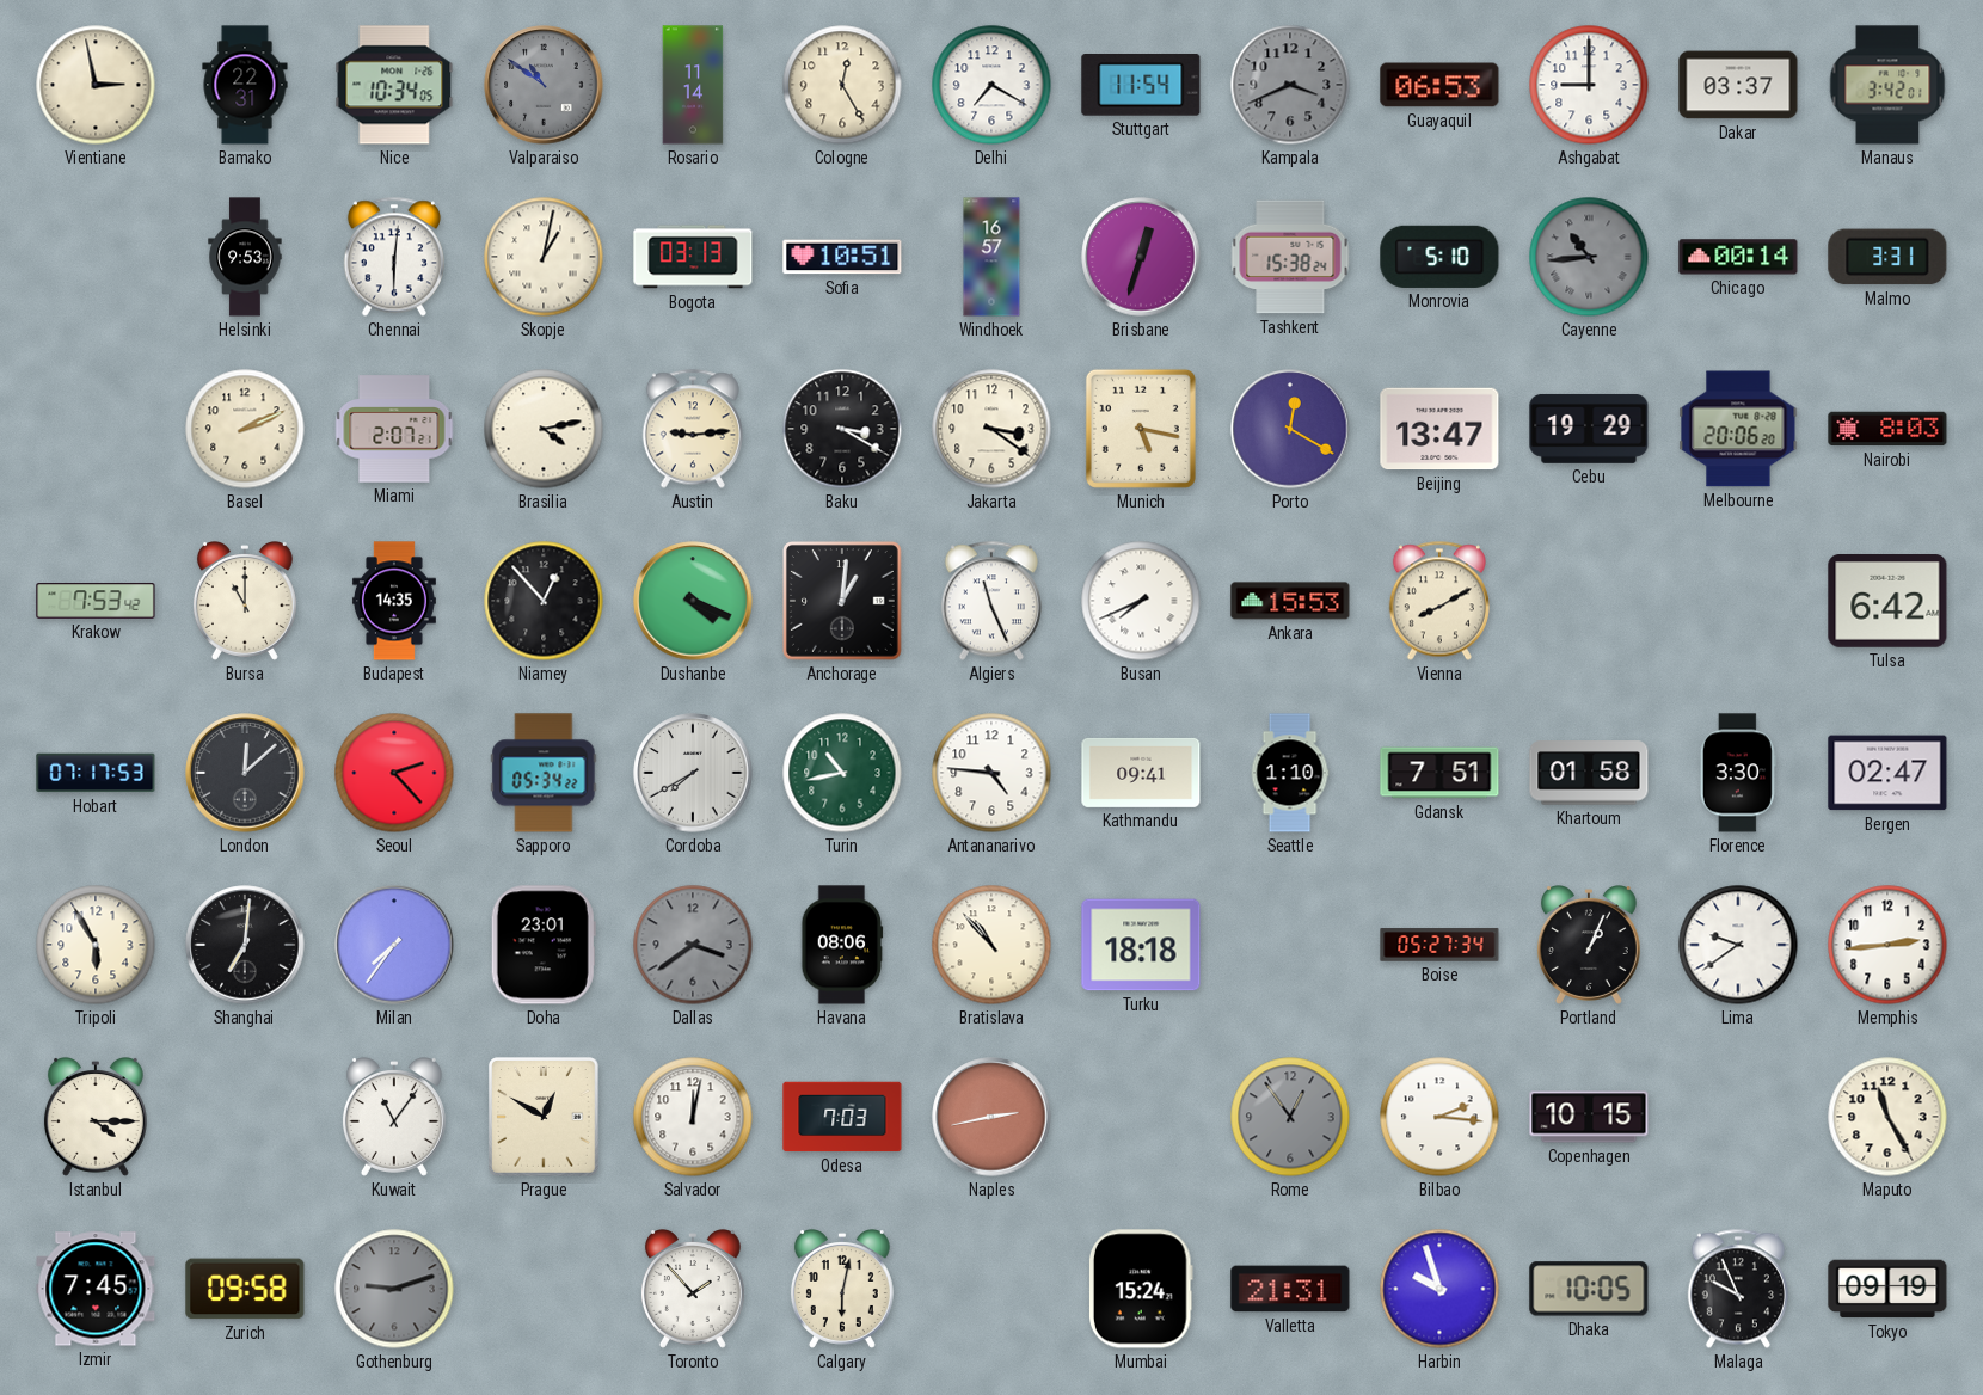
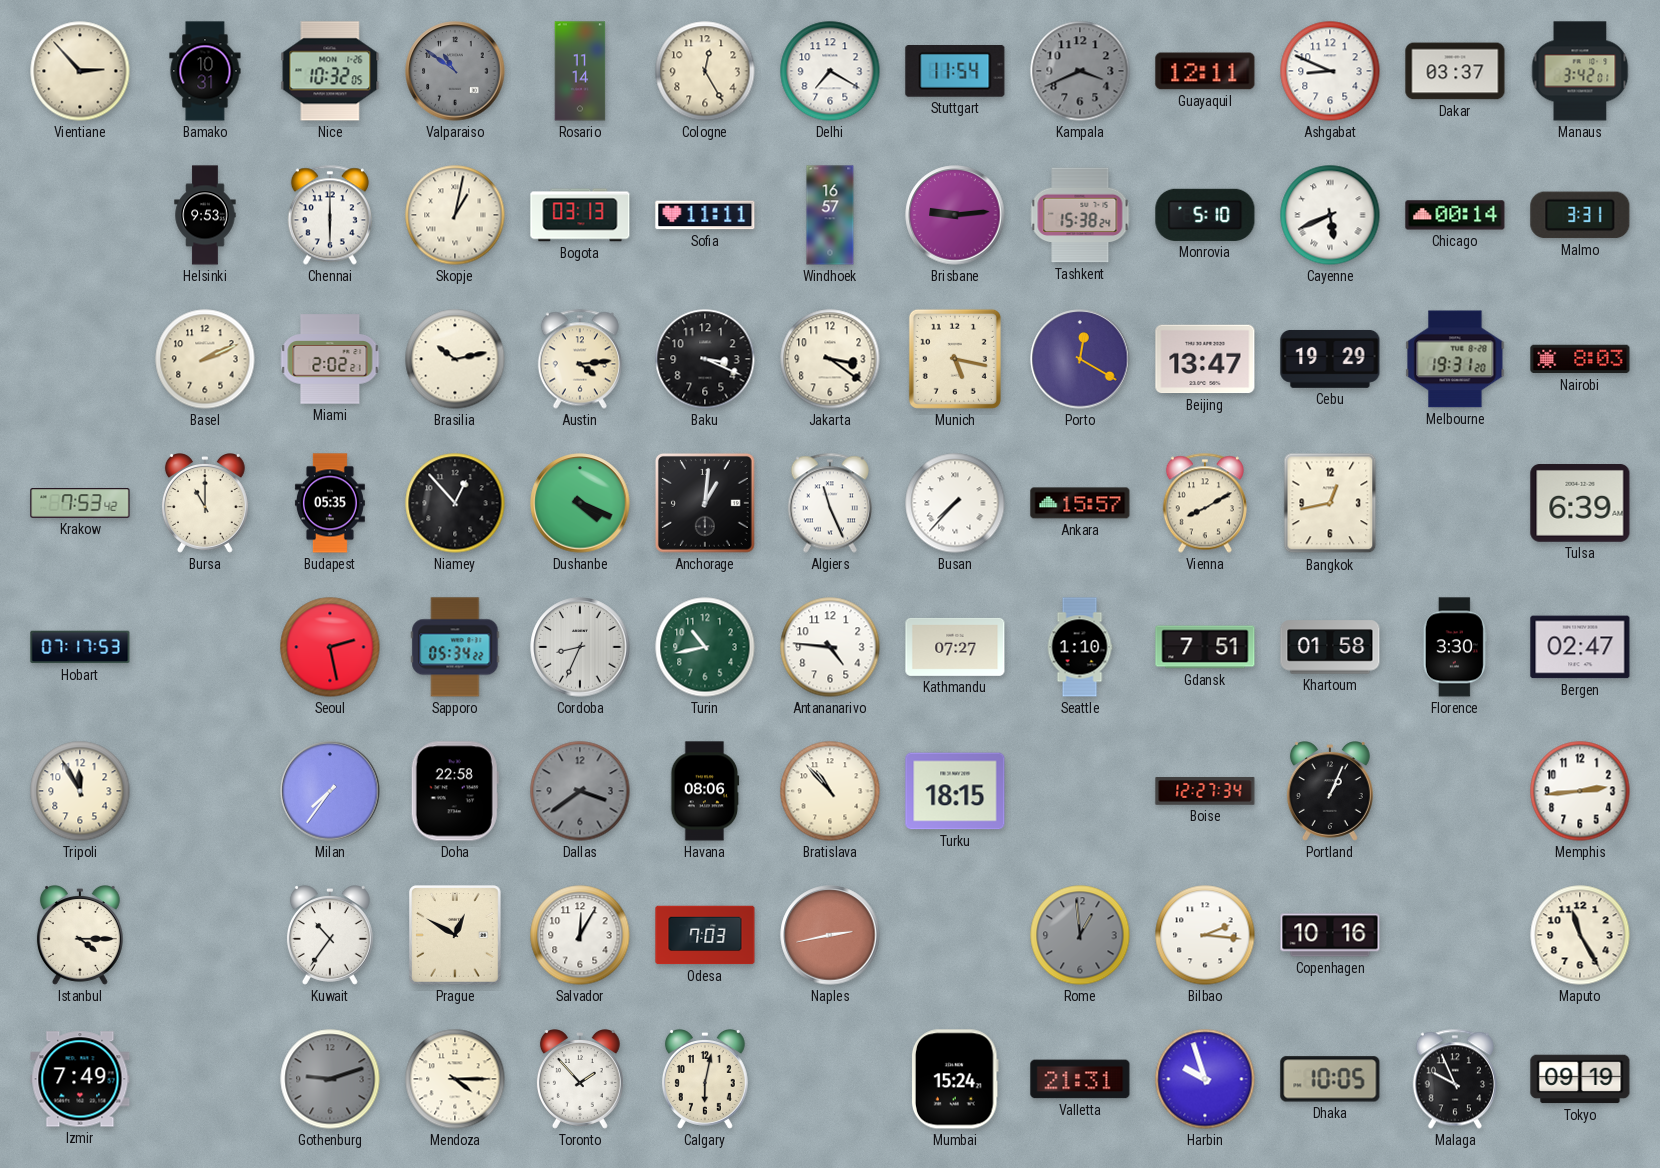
Vientiane: 2:58 -> 2:53 (80, 71)
Bamako: 22:31 -> 10:31 (205, 71)
Nice: 10:34 -> 10:32 (330, 71)
Guayaquil: 06:53 -> 12:11 (1205, 71)
Ashgabat: 9:00 -> 8:49 (1330, 71)
Chennai: 6:01 -> 6:00 (330, 215)
Sofia: 10:51 -> 11:11 (705, 215)
Brisbane: 12:33 -> 9:14 (955, 215)
Cayenne: 10:44 -> 5:41 (1330, 215)
Cayenne dial: grey -> white (1330, 215)
Miami: 2:07 -> 2:02 (330, 359)
Brasilia: 4:13 -> 10:13 (455, 359)
Austin: 9:14 -> 4:14 (580, 359)
Baku: 3:20 -> 3:19 (705, 359)
Melbourne: 20:06 -> 19:31 (1455, 359)
Budapest: 14:35 -> 05:35 (330, 503)
Busan: 7:41 -> 7:37 (955, 503)
Ankara: 15:53 -> 15:57 (1080, 503)
Bangkok: none -> 12:43 (1330, 503)
Tulsa: 6:42 -> 6:39 (1580, 504)
London: 12:08 -> none (245, 773)
Seoul: 2:23 -> 2:28 (330, 647)
Cordoba: 7:40 -> 8:34 (580, 647)
Kathmandu: 09:41 -> 07:27 (955, 647)
Tripoli: 5:55 -> 11:55 (80, 791)
Shanghai: 7:01 -> none (245, 945)
Doha: 23:01 -> 22:58 (455, 791)
Turku: 18:18 -> 18:15 (955, 791)
Boise: 05:27 -> 12:27 (1205, 791)
Lima: 9:39 -> none (1738, 945)
Kuwait: 11:06 -> 10:36 (330, 935)
Salvador: 12:02 -> 12:05 (580, 935)
Rome: 12:54 -> 12:59 (1080, 935)
Copenhagen: 10:15 -> 10:16 (1330, 935)
Izmir: 7:45 -> 7:49 (80, 1079)
Zurich: 09:58 -> none (245, 1289)
Mendoza: none -> 4:15 (455, 1079)
